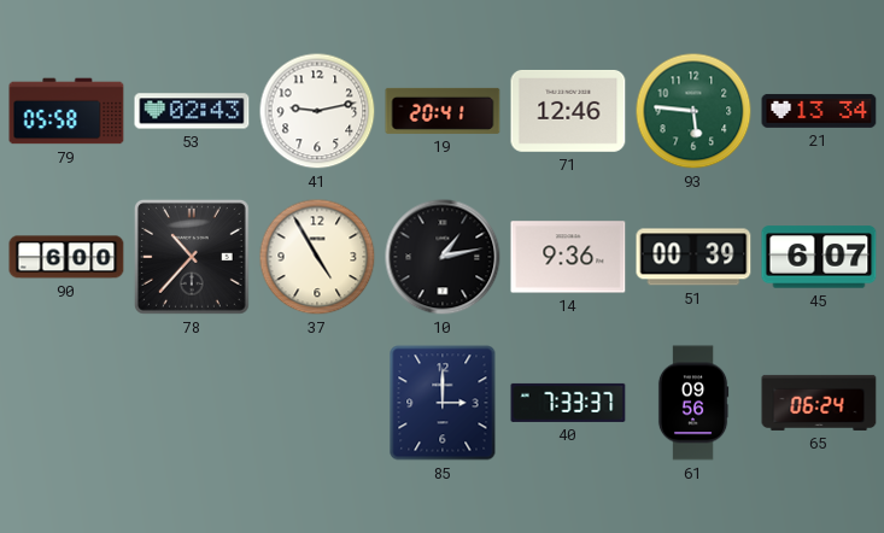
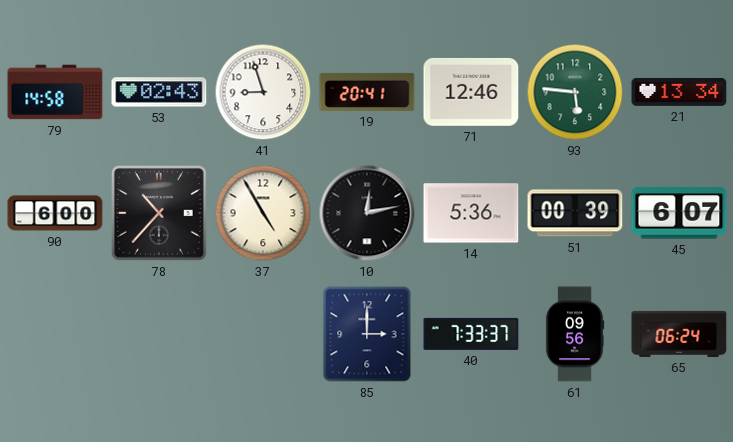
79: 05:58 -> 14:58 (55, 92)
41: 9:13 -> 8:57 (263, 92)
10: 1:13 -> 12:13 (367, 213)
14: 9:36 -> 5:36 (471, 213)
